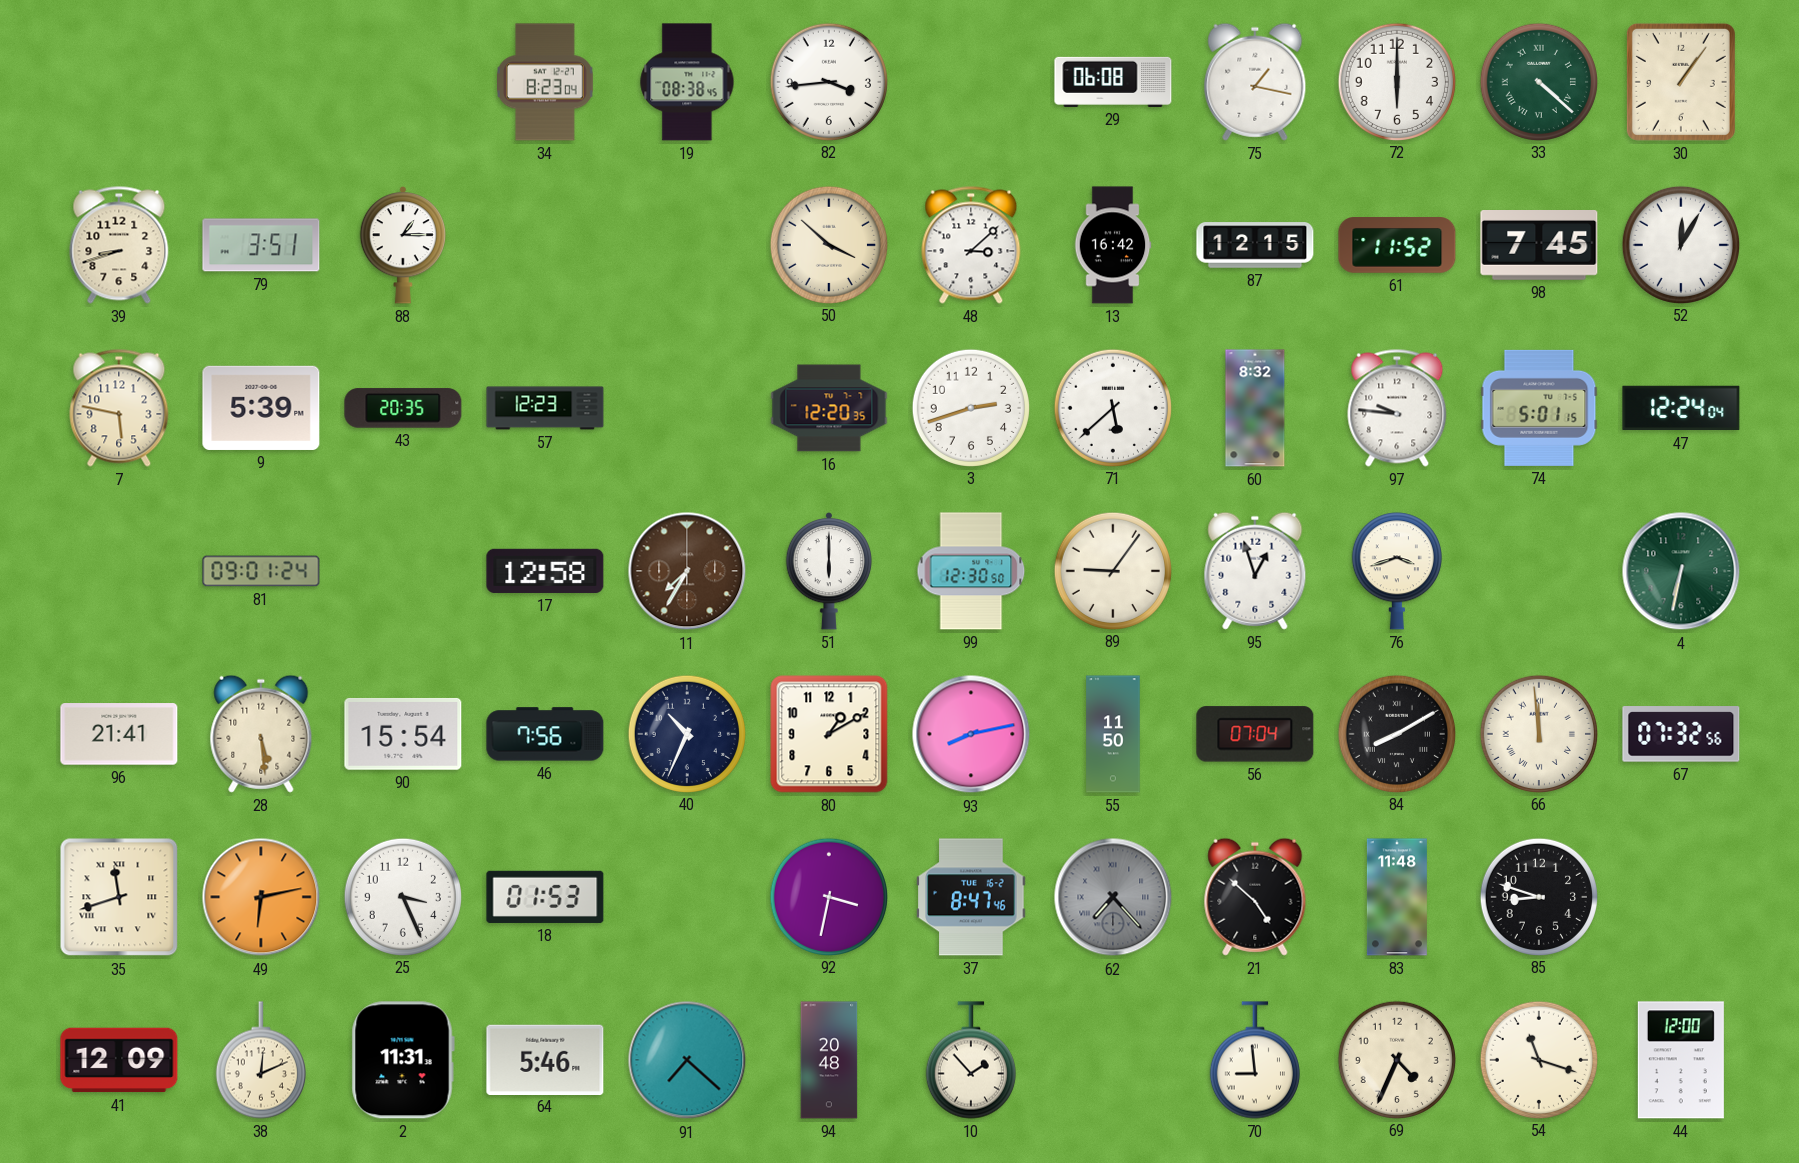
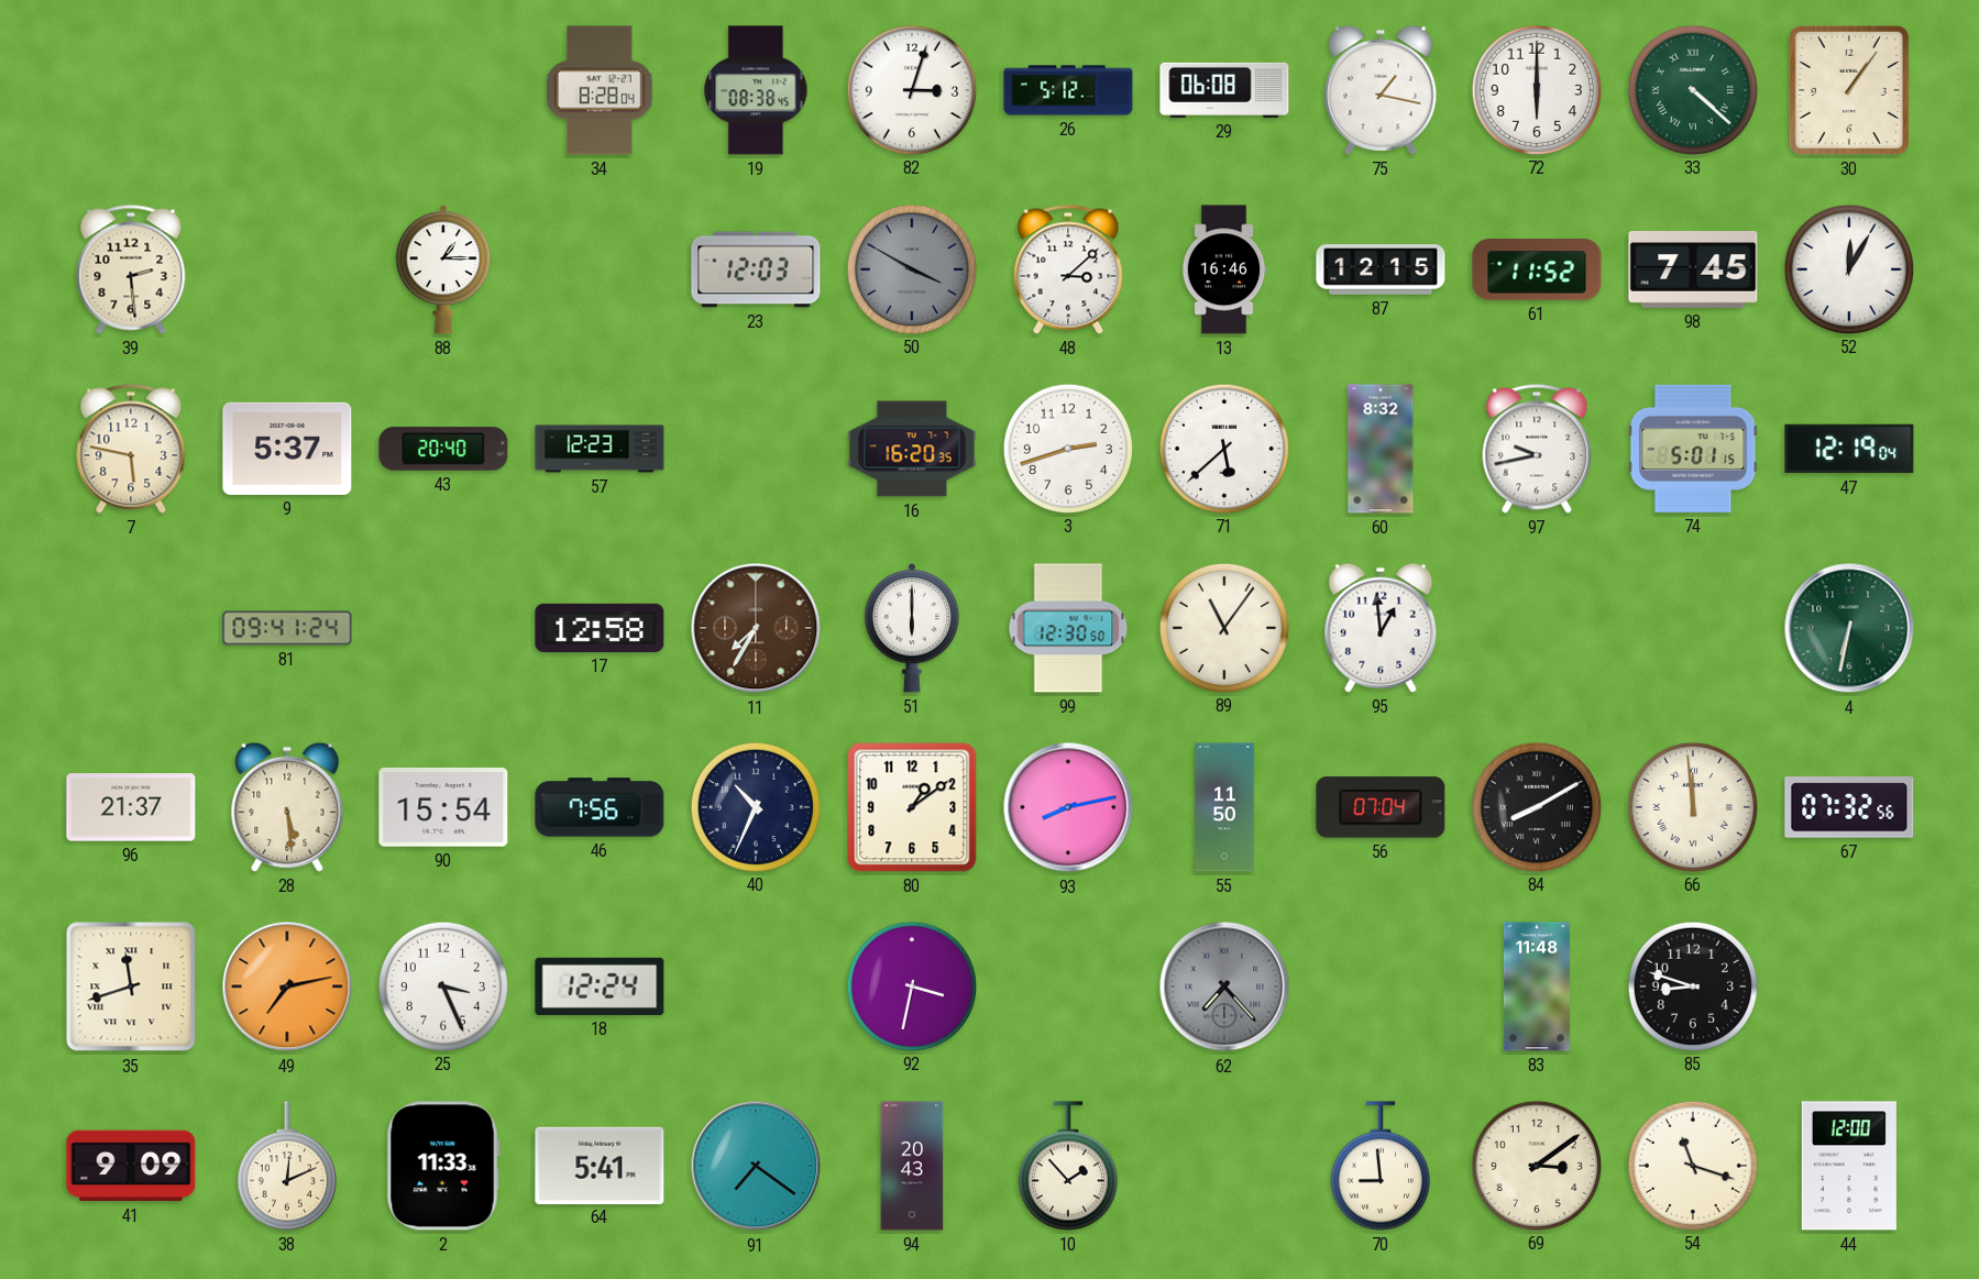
34: 8:23 -> 8:28 (601, 90)
82: 3:44 -> 3:03 (911, 89)
26: none -> 5:12 (1068, 90)
39: 8:42 -> 2:29 (131, 269)
79: 3:51 -> none (261, 245)
23: none -> 12:03 (756, 269)
50: 3:52 -> 3:50 (911, 268)
50 dial: cream -> grey (911, 268)
13: 16:42 -> 16:46 (1224, 269)
9: 5:39 -> 5:37 (287, 449)
43: 20:35 -> 20:40 (443, 449)
16: 12:20 -> 16:20 (912, 449)
97: 9:46 -> 9:43 (1537, 449)
47: 12:24 -> 12:19 (1849, 449)
81: 09:01 -> 09:41 (287, 628)
89: 9:06 -> 11:06 (1223, 627)
95: 12:57 -> 12:59 (1381, 628)
76: 3:42 -> none (1397, 571)
96: 21:41 -> 21:37 (131, 807)
80: 1:10 -> 1:09 (912, 807)
49: 6:13 -> 7:13 (287, 986)
18: 01:53 -> 12:24 (600, 986)
37: 8:47 -> none (971, 897)
21: 4:52 -> none (1255, 897)
41: 12:09 -> 9:09 (131, 1166)
2: 11:31 -> 11:33 (443, 1166)
64: 5:46 -> 5:41 (600, 1165)
91: 7:22 -> 7:21 (756, 1166)
94: 20:48 -> 20:43 (912, 1166)
69: 4:34 -> 3:09 (1536, 1165)
